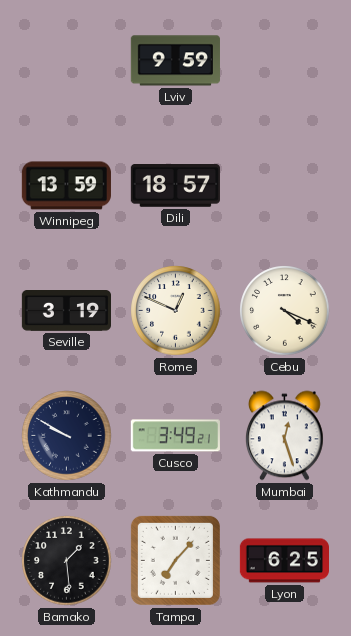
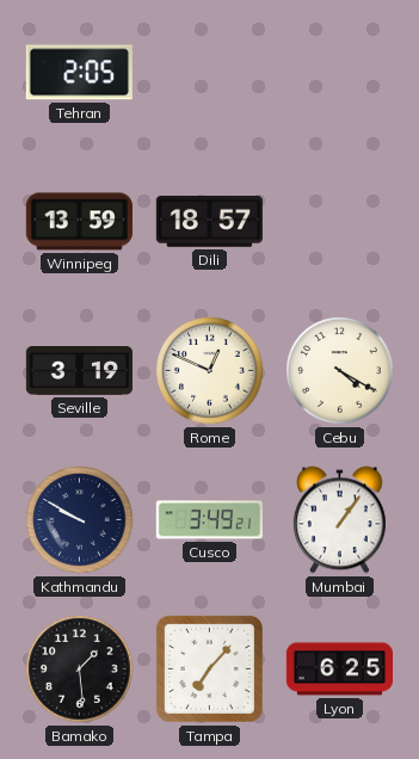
Tehran: none -> 2:05 (79, 73)
Lviv: 9:59 -> none (175, 61)
Cebu: 4:19 -> 4:20 (340, 371)
Mumbai: 12:27 -> 1:06 (339, 520)
